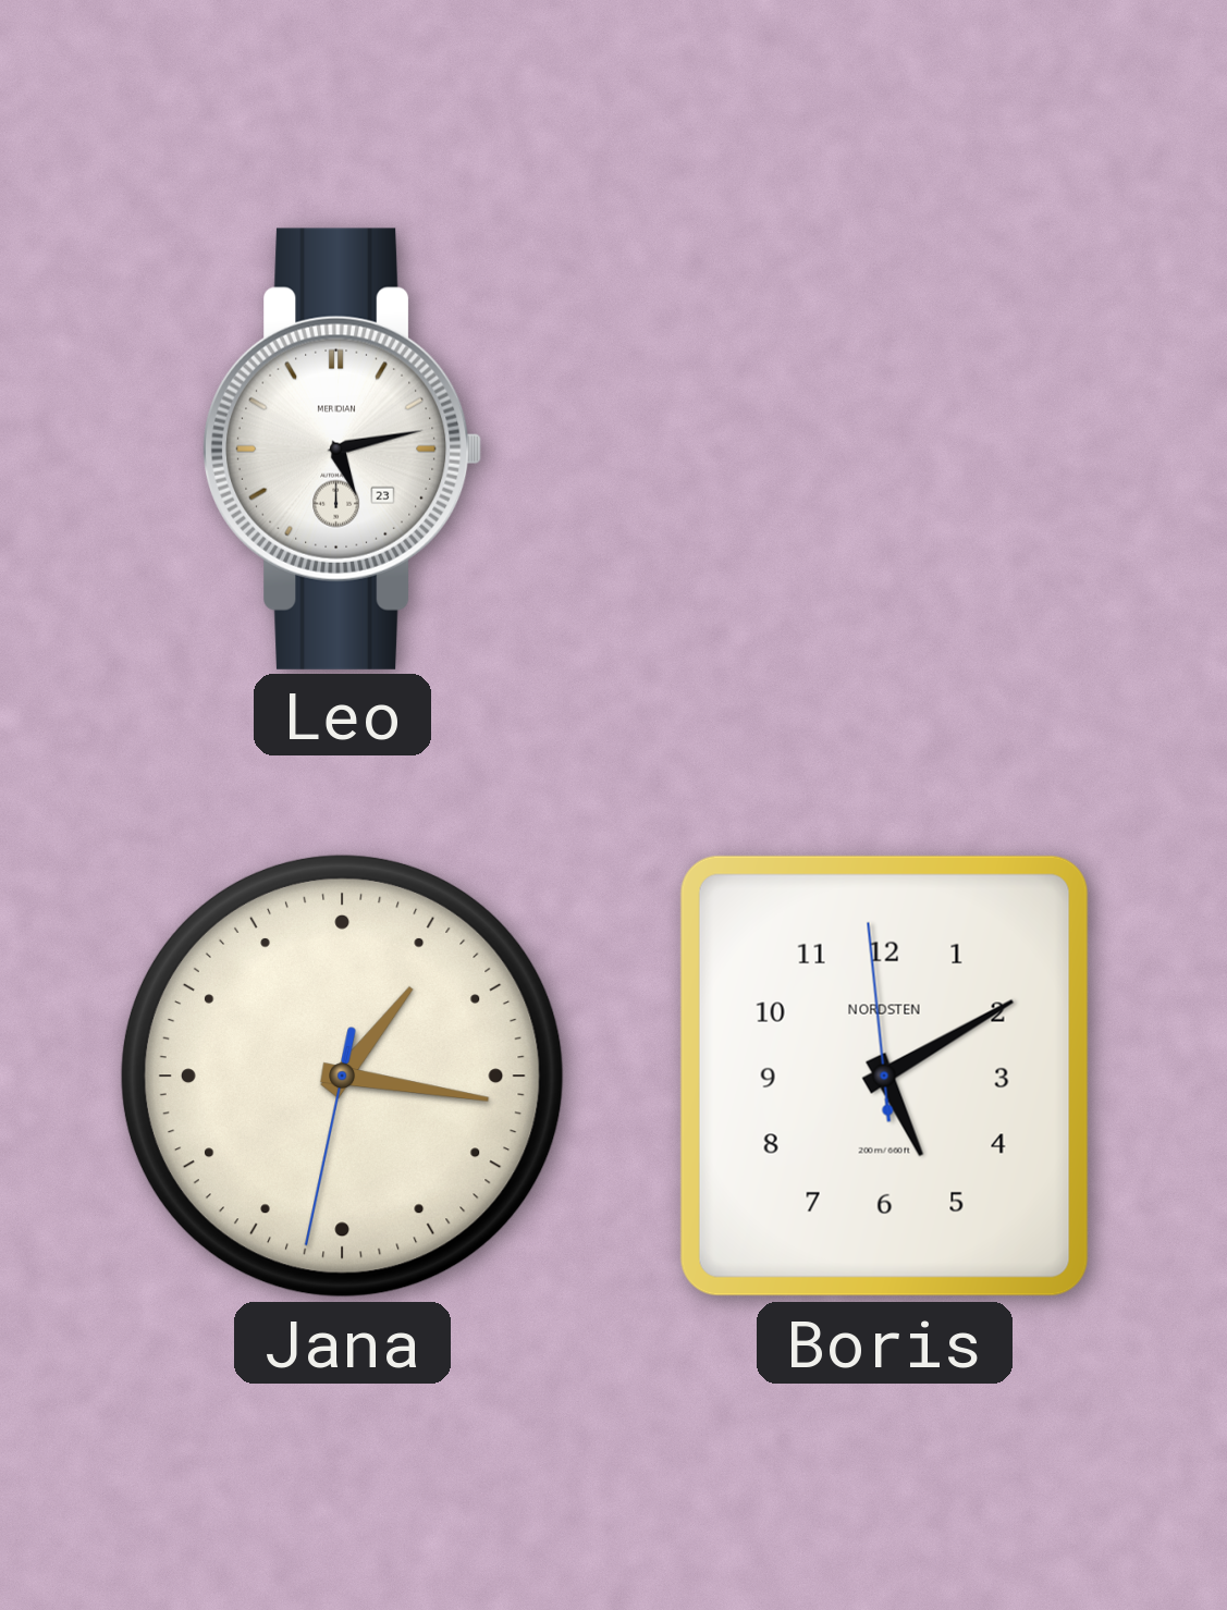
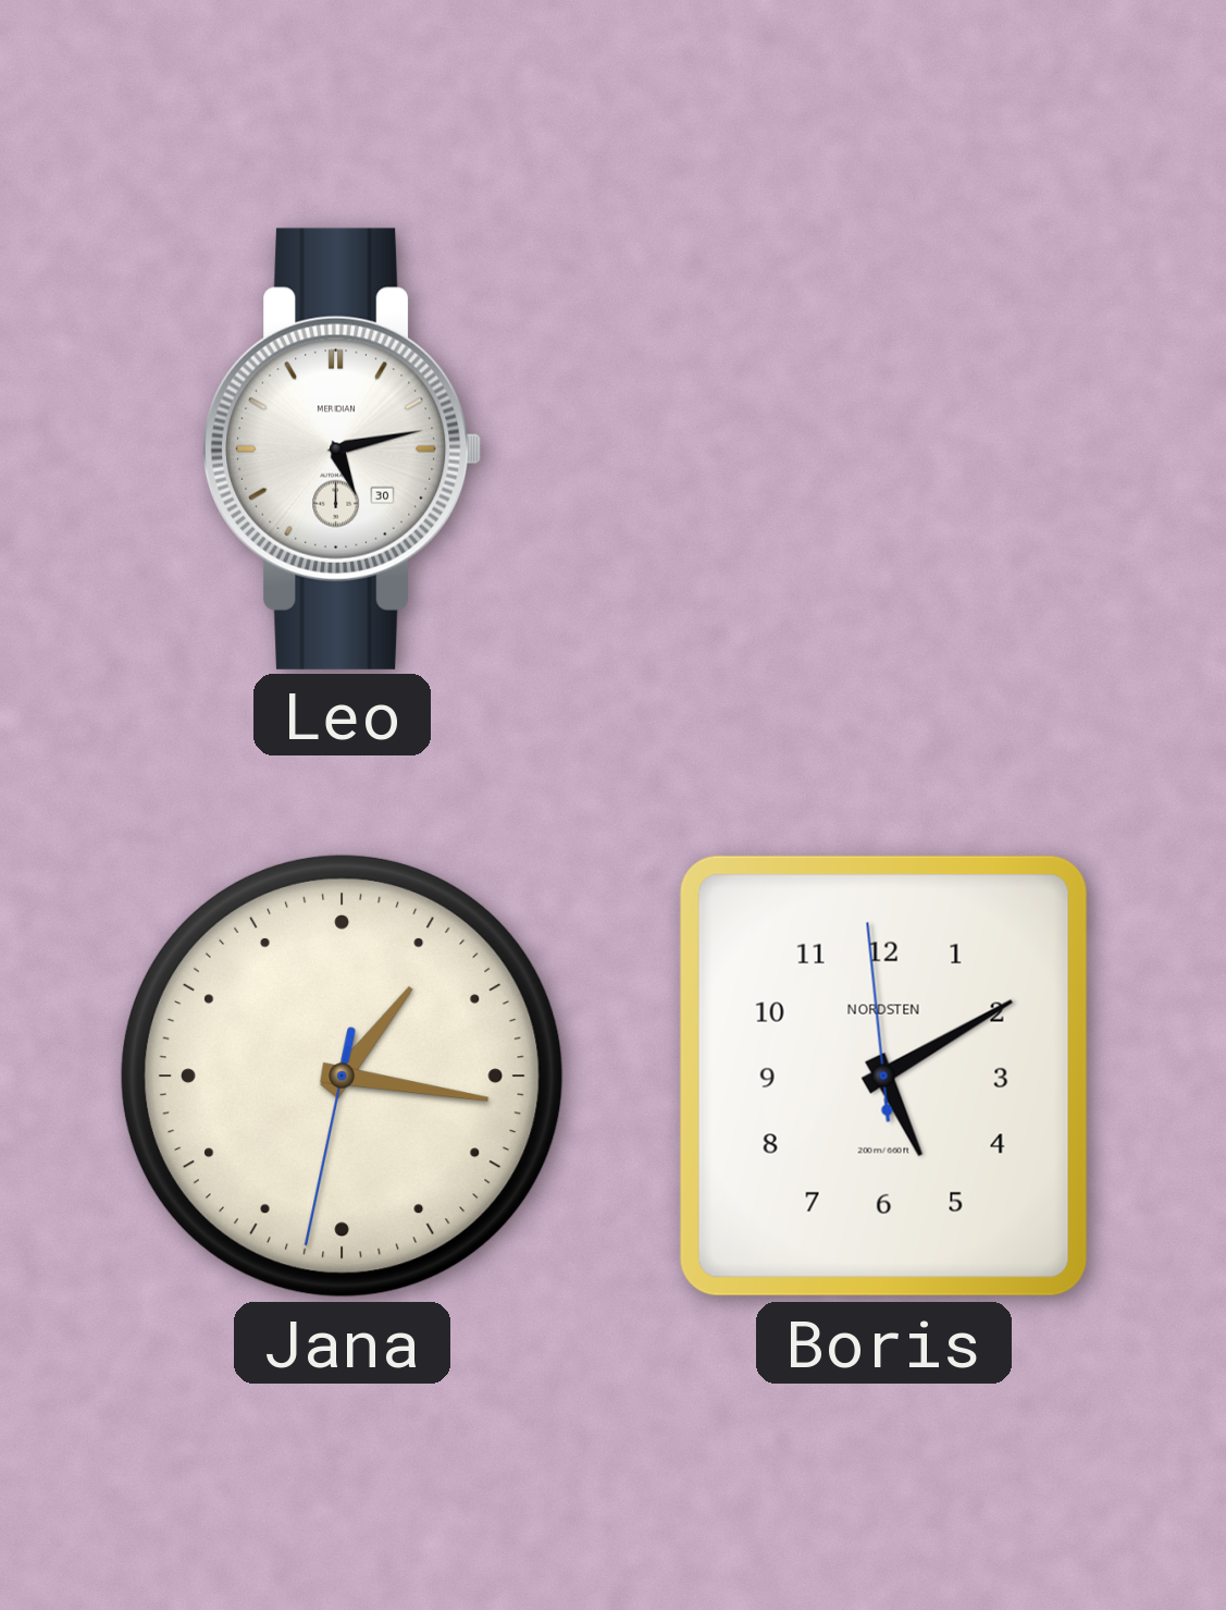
Leo date: 23 -> 30 (342, 448)
